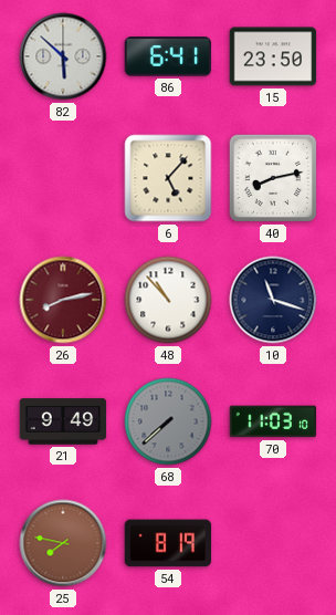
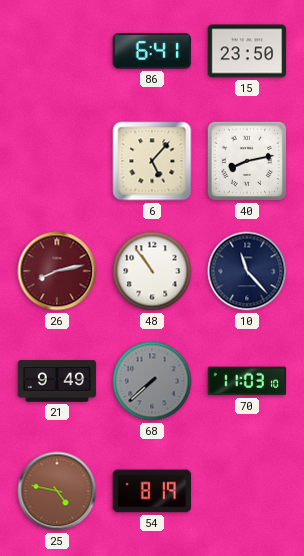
82: 5:52 -> none (63, 56)
48: 10:53 -> 10:54 (152, 271)
10: 11:18 -> 11:23 (247, 271)
25: 7:47 -> 4:47 (57, 491)
